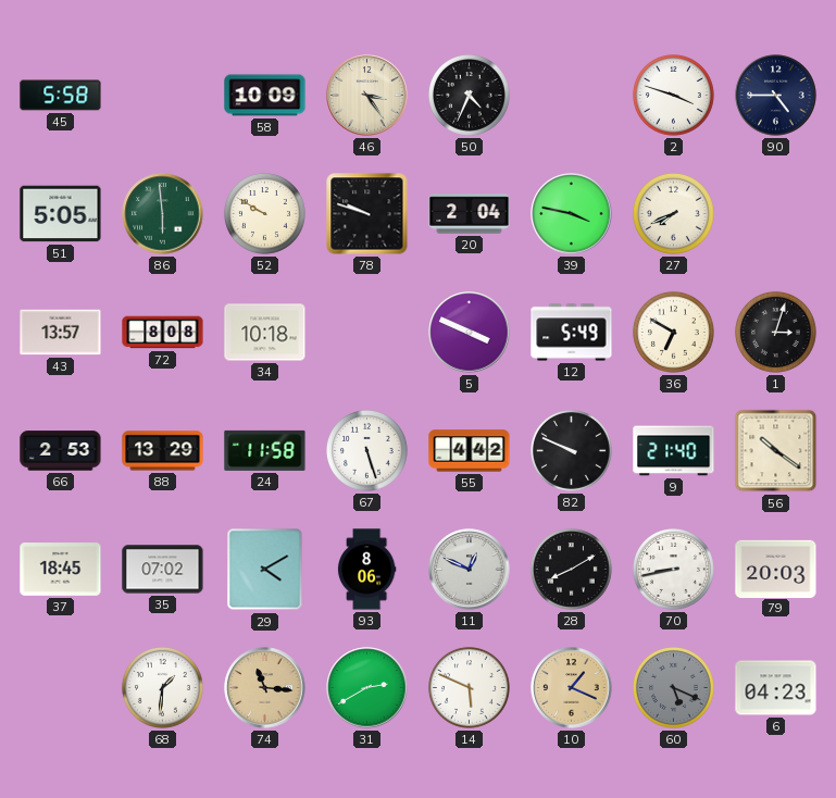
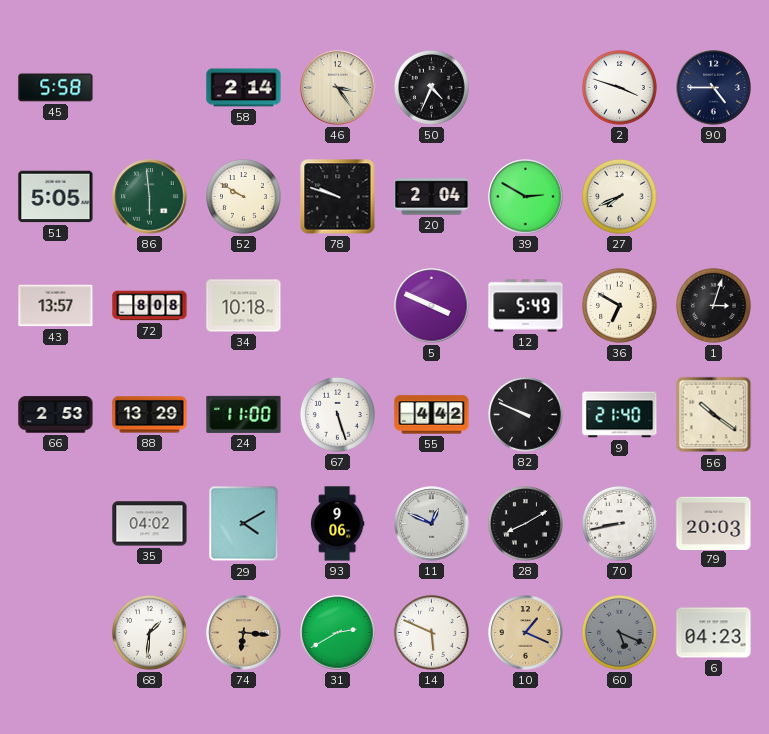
58: 10:09 -> 2:14 (244, 88)
39: 3:47 -> 2:50 (526, 197)
24: 11:58 -> 11:00 (244, 414)
37: 18:45 -> none (61, 570)
35: 07:02 -> 04:02 (150, 524)
93: 8:06 -> 9:06 (337, 524)
74: 11:16 -> 6:16 (244, 633)
